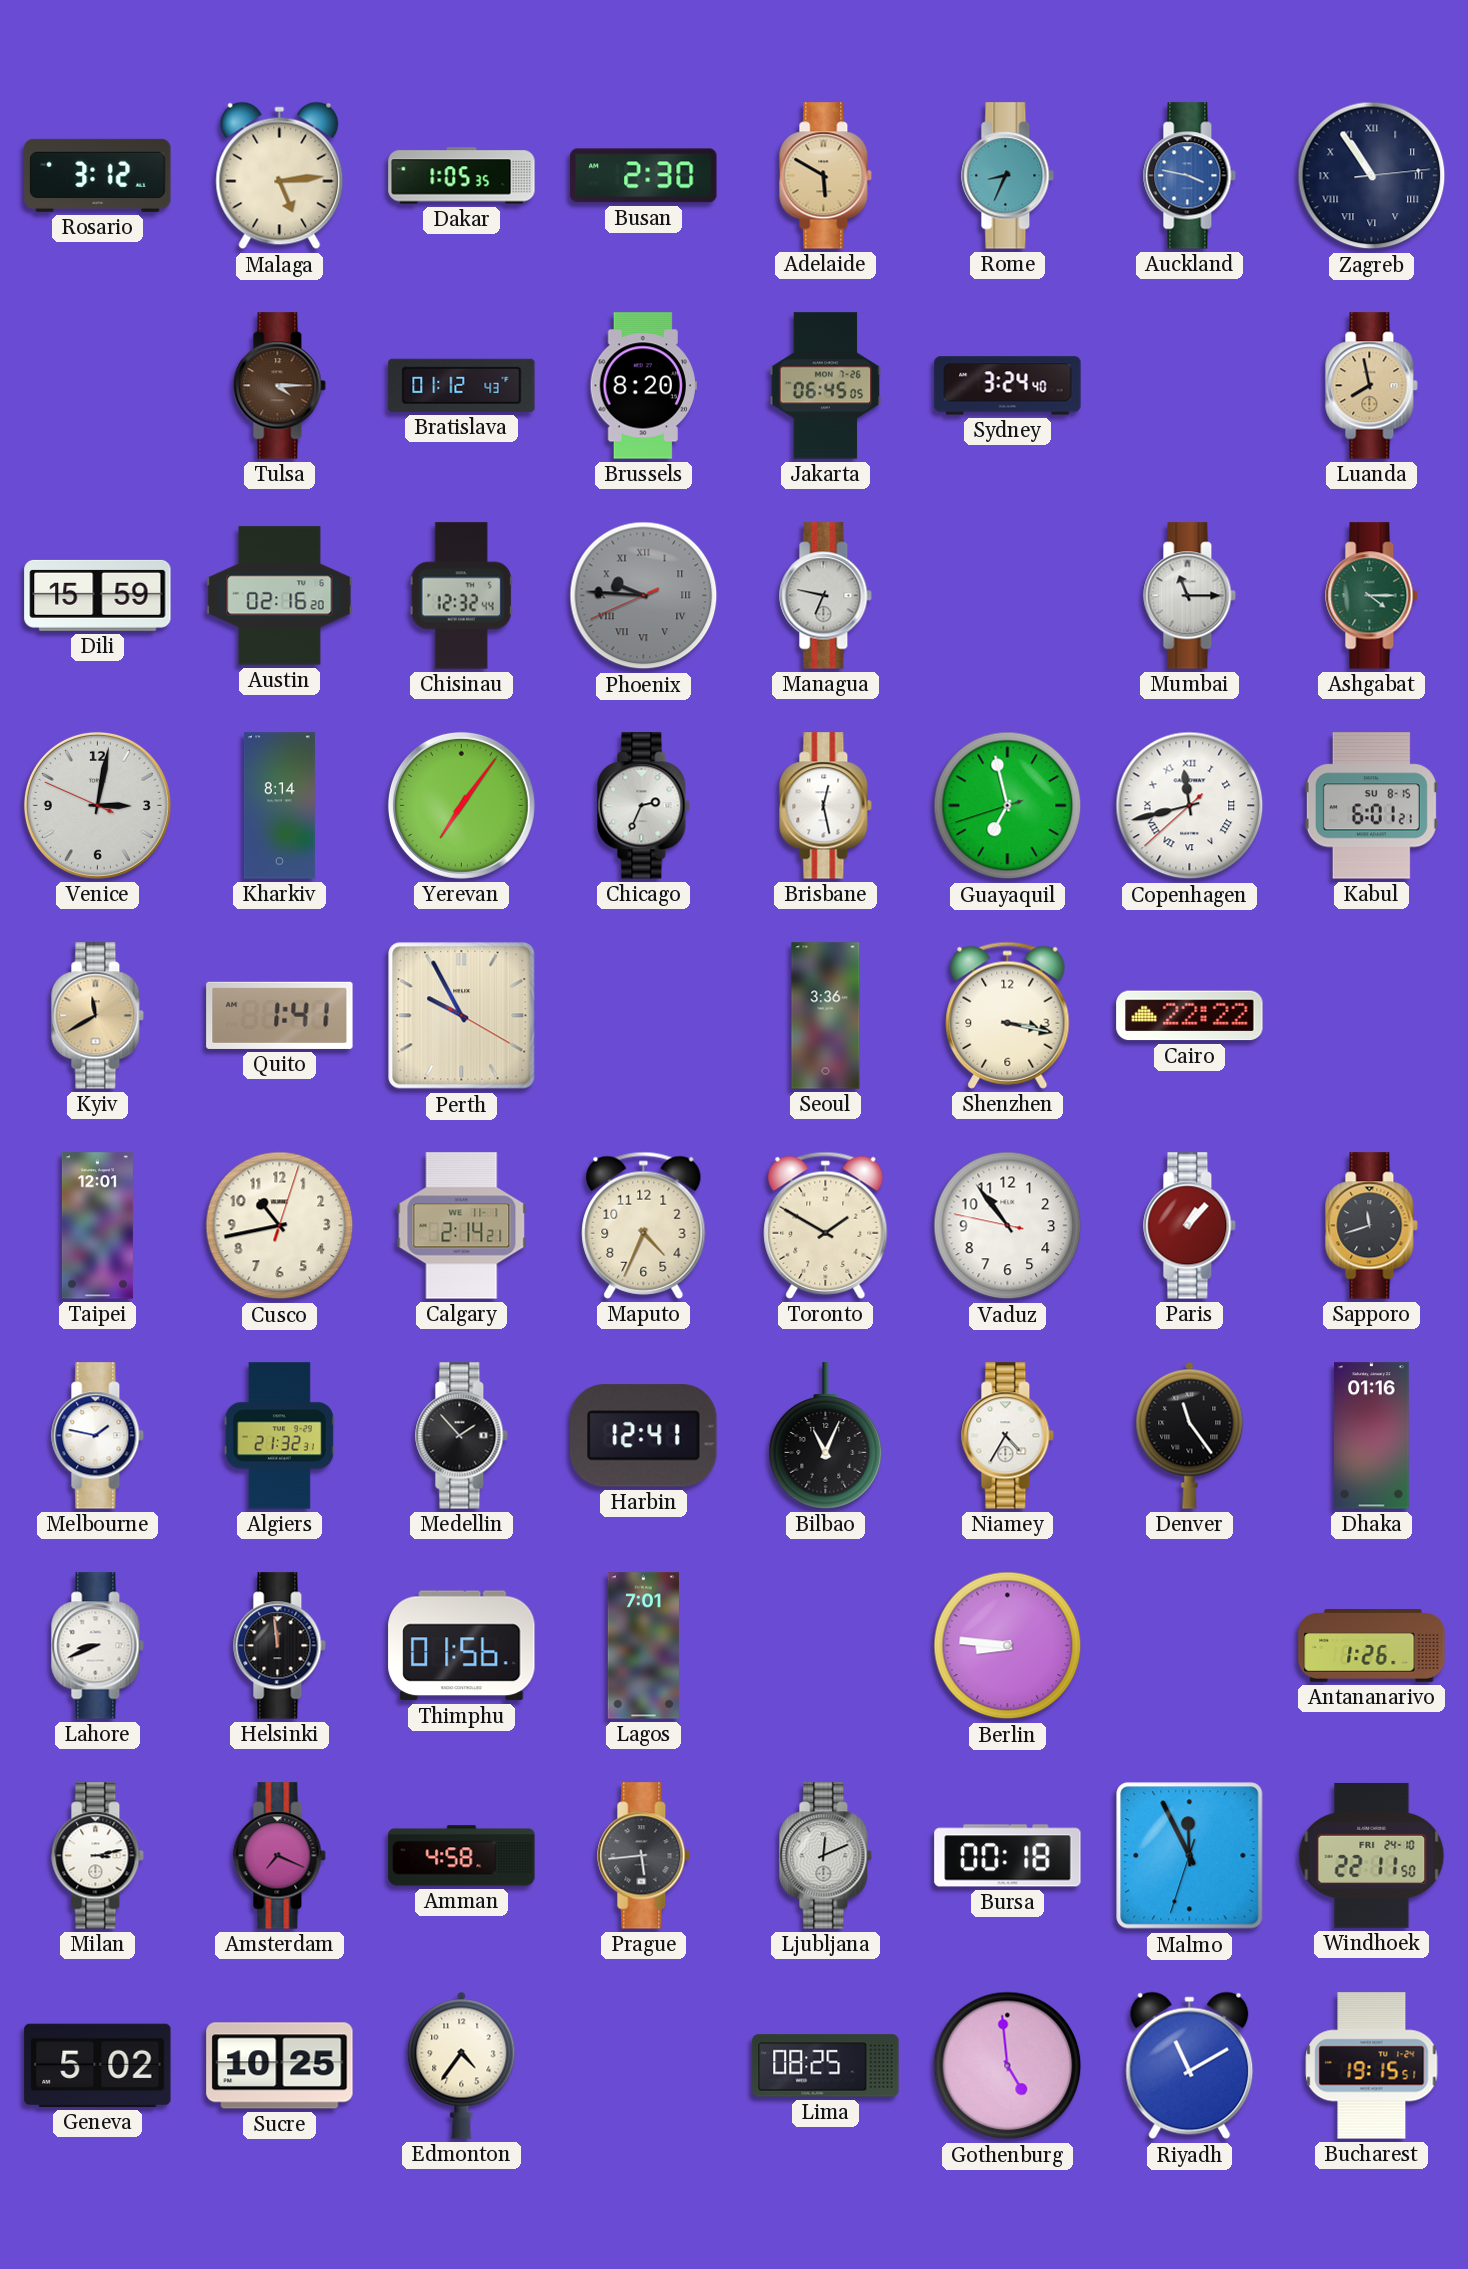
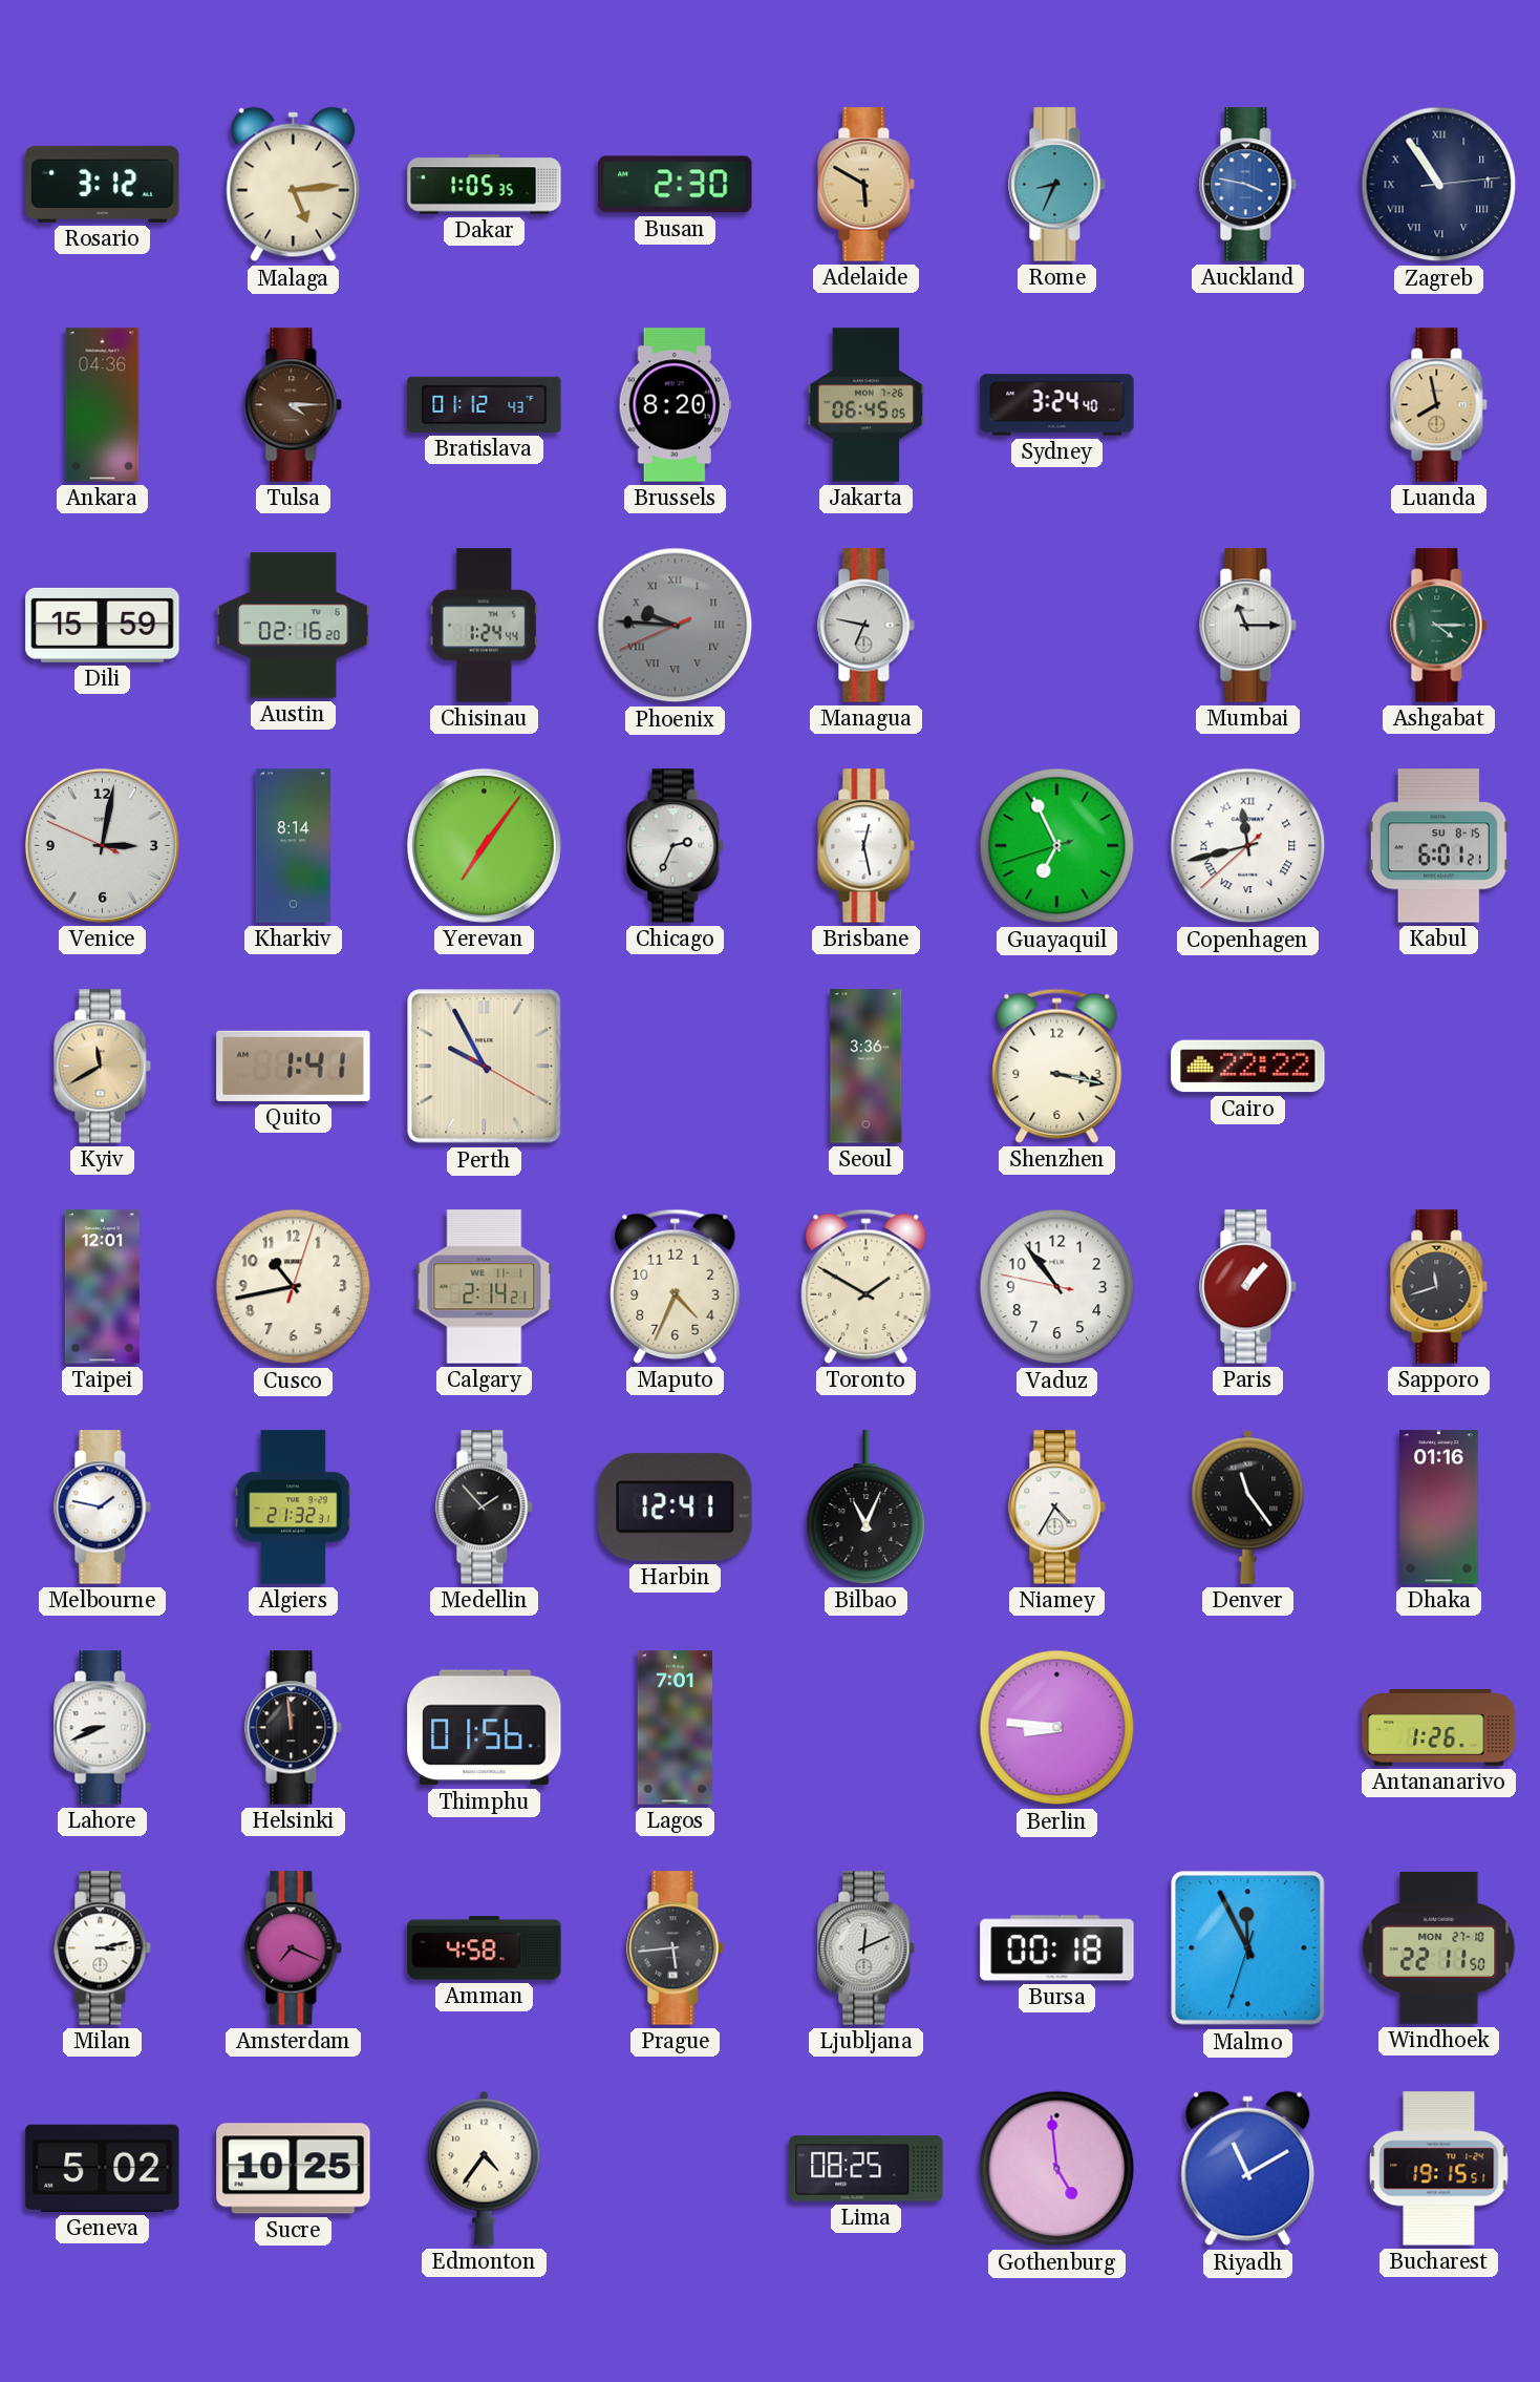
Ankara: none -> 04:36 (103, 405)
Chisinau: 12:32 -> 1:24 (484, 626)
Guayaquil: 6:57 -> 6:55 (1057, 846)
Windhoek date: FRI 24-10 -> MON 27-10 (1439, 1947)
